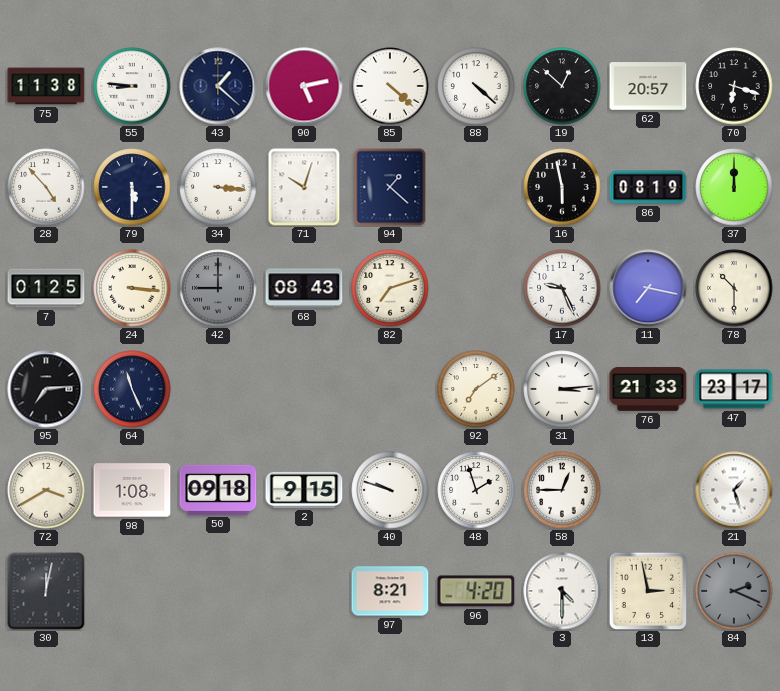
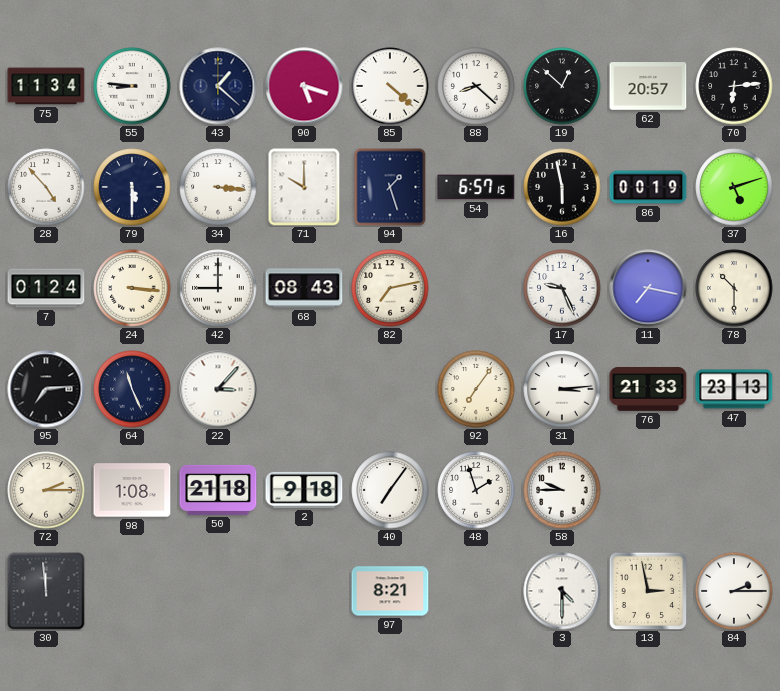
75: 11:38 -> 11:34 (46, 86)
90: 5:13 -> 5:18 (304, 86)
88: 4:22 -> 8:22 (476, 86)
70: 6:18 -> 6:14 (734, 86)
71: 10:03 -> 10:00 (304, 187)
94: 1:22 -> 1:27 (390, 187)
54: none -> 6:57 (476, 187)
86: 08:19 -> 00:19 (648, 187)
37: 12:00 -> 5:12 (734, 187)
7: 01:25 -> 01:24 (46, 288)
42 dial: grey -> white (218, 288)
82: 7:12 -> 7:13 (390, 288)
22: none -> 3:07 (218, 389)
92: 7:09 -> 7:06 (476, 389)
47: 23:17 -> 23:13 (734, 389)
72: 3:40 -> 2:15 (46, 490)
50: 09:18 -> 21:18 (218, 490)
2: 9:15 -> 9:18 (304, 490)
40: 9:48 -> 7:06 (390, 490)
58: 12:45 -> 9:45 (562, 490)
21: 1:27 -> none (734, 490)
30: 12:02 -> 11:59 (46, 591)
96: 4:20 -> none (476, 591)
84: 2:19 -> 2:15 (734, 591)
84 dial: grey -> white (734, 591)
